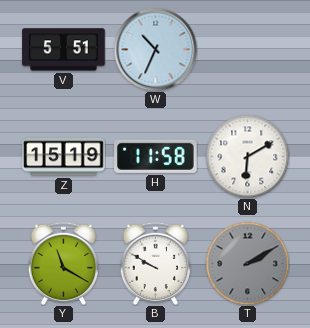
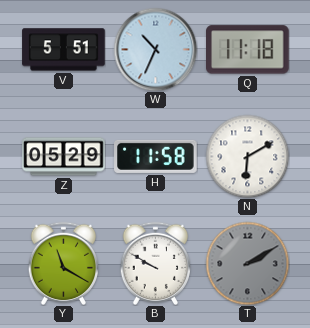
Q: none -> 11:18 (248, 50)
Z: 15:19 -> 05:29 (64, 157)
